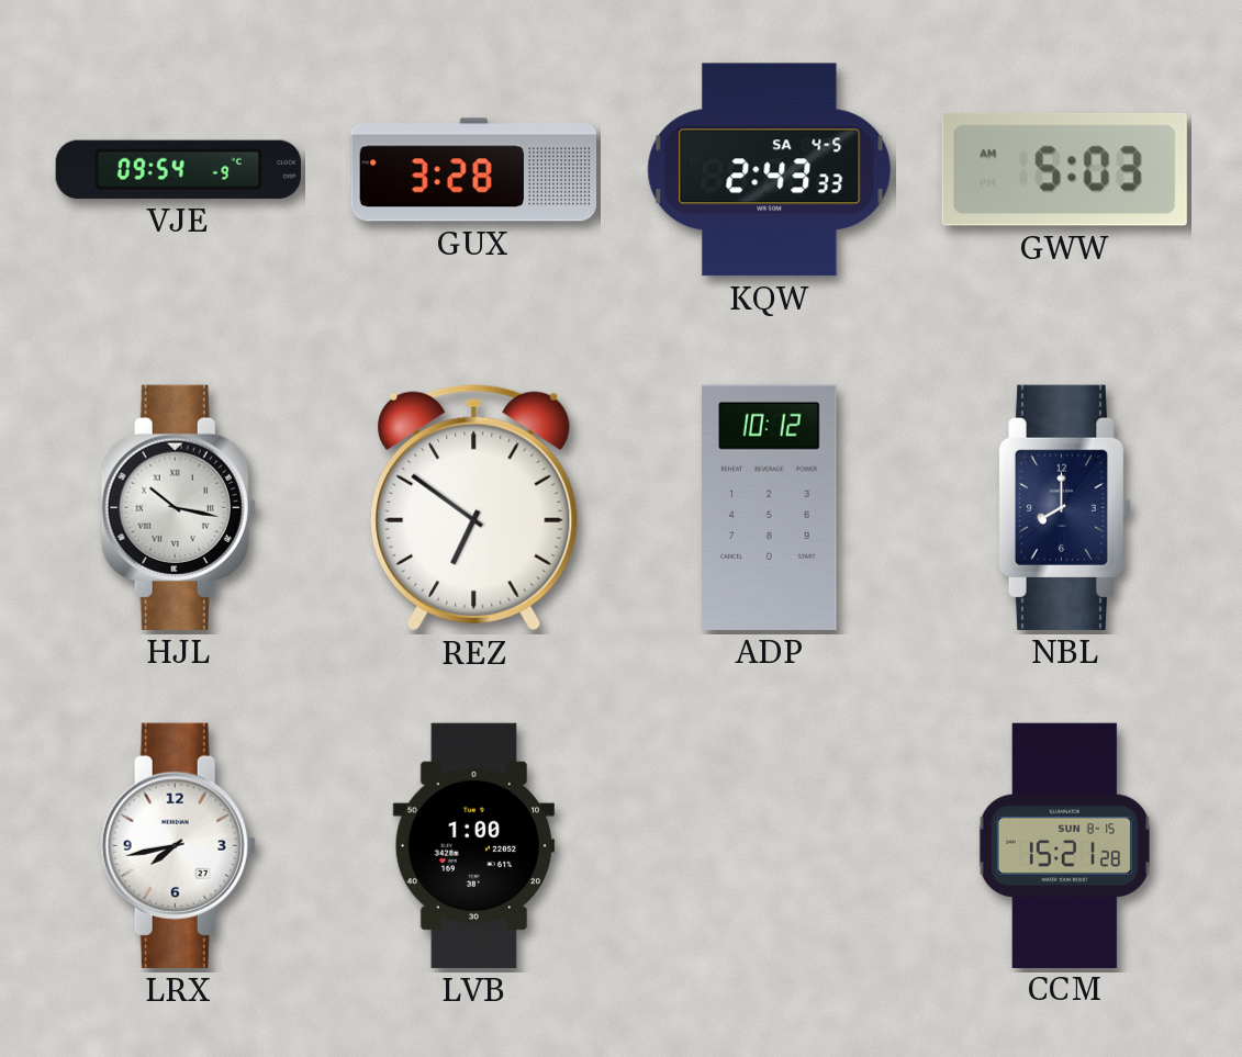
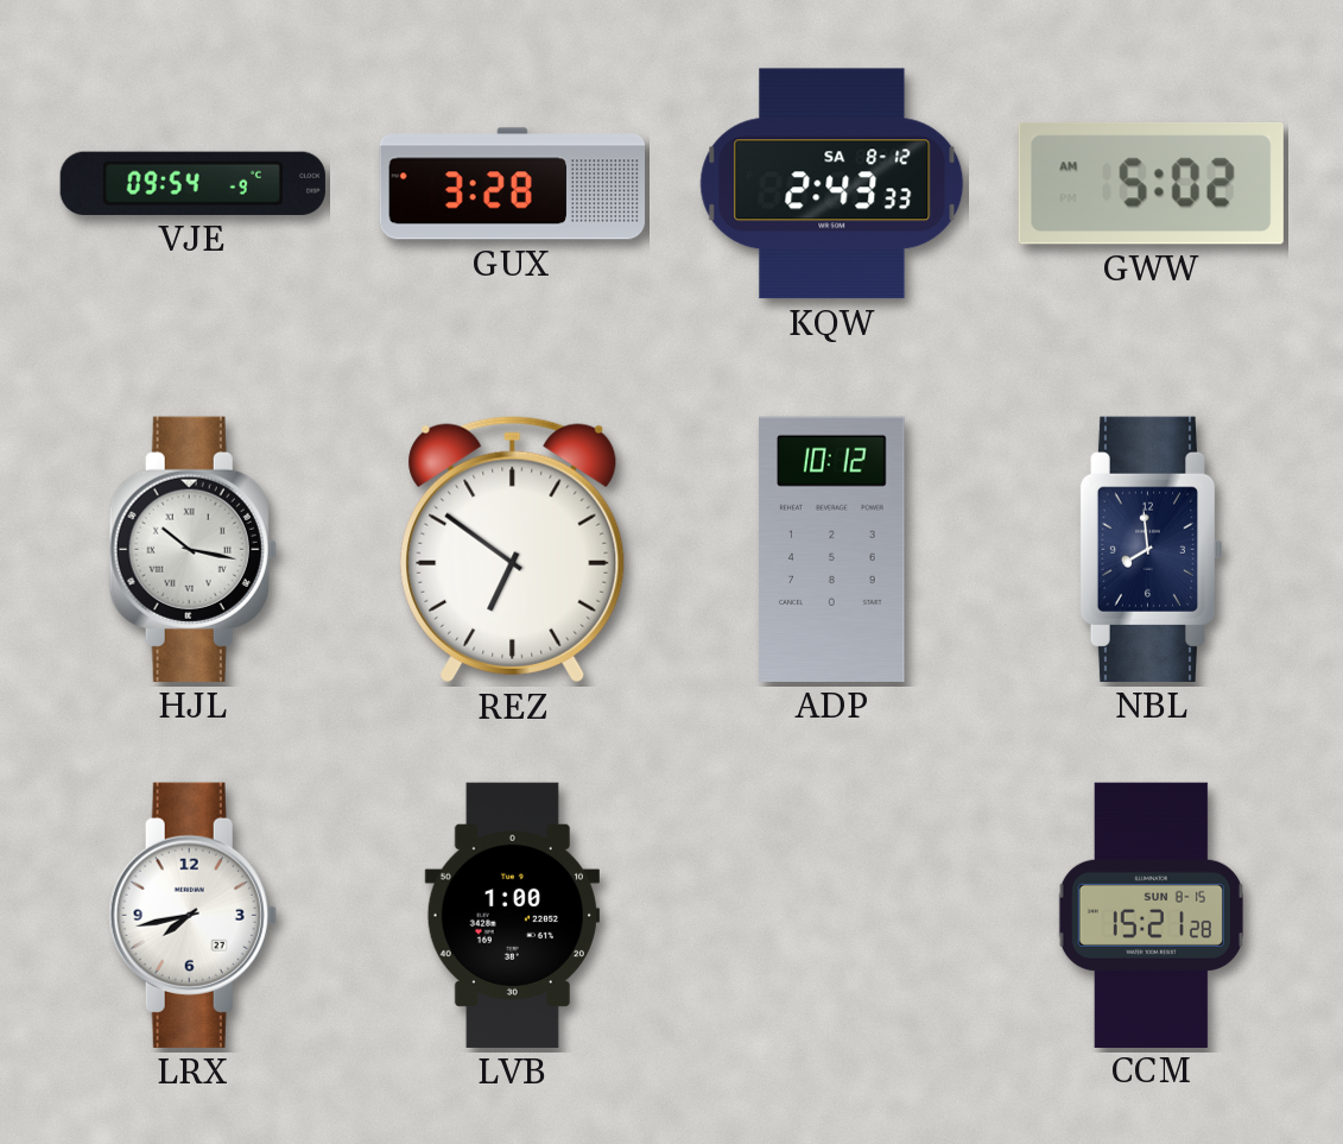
KQW date: SA 4-5 -> SA 8-12 (832, 184)
GWW: 5:03 -> 5:02 (1151, 183)
NBL: 8:00 -> 7:59 (1151, 549)
